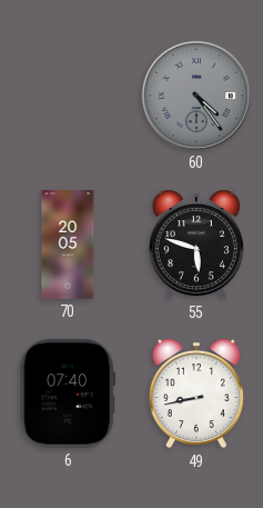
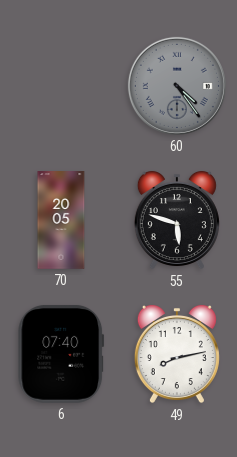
49: 8:43 -> 8:13 (177, 354)
